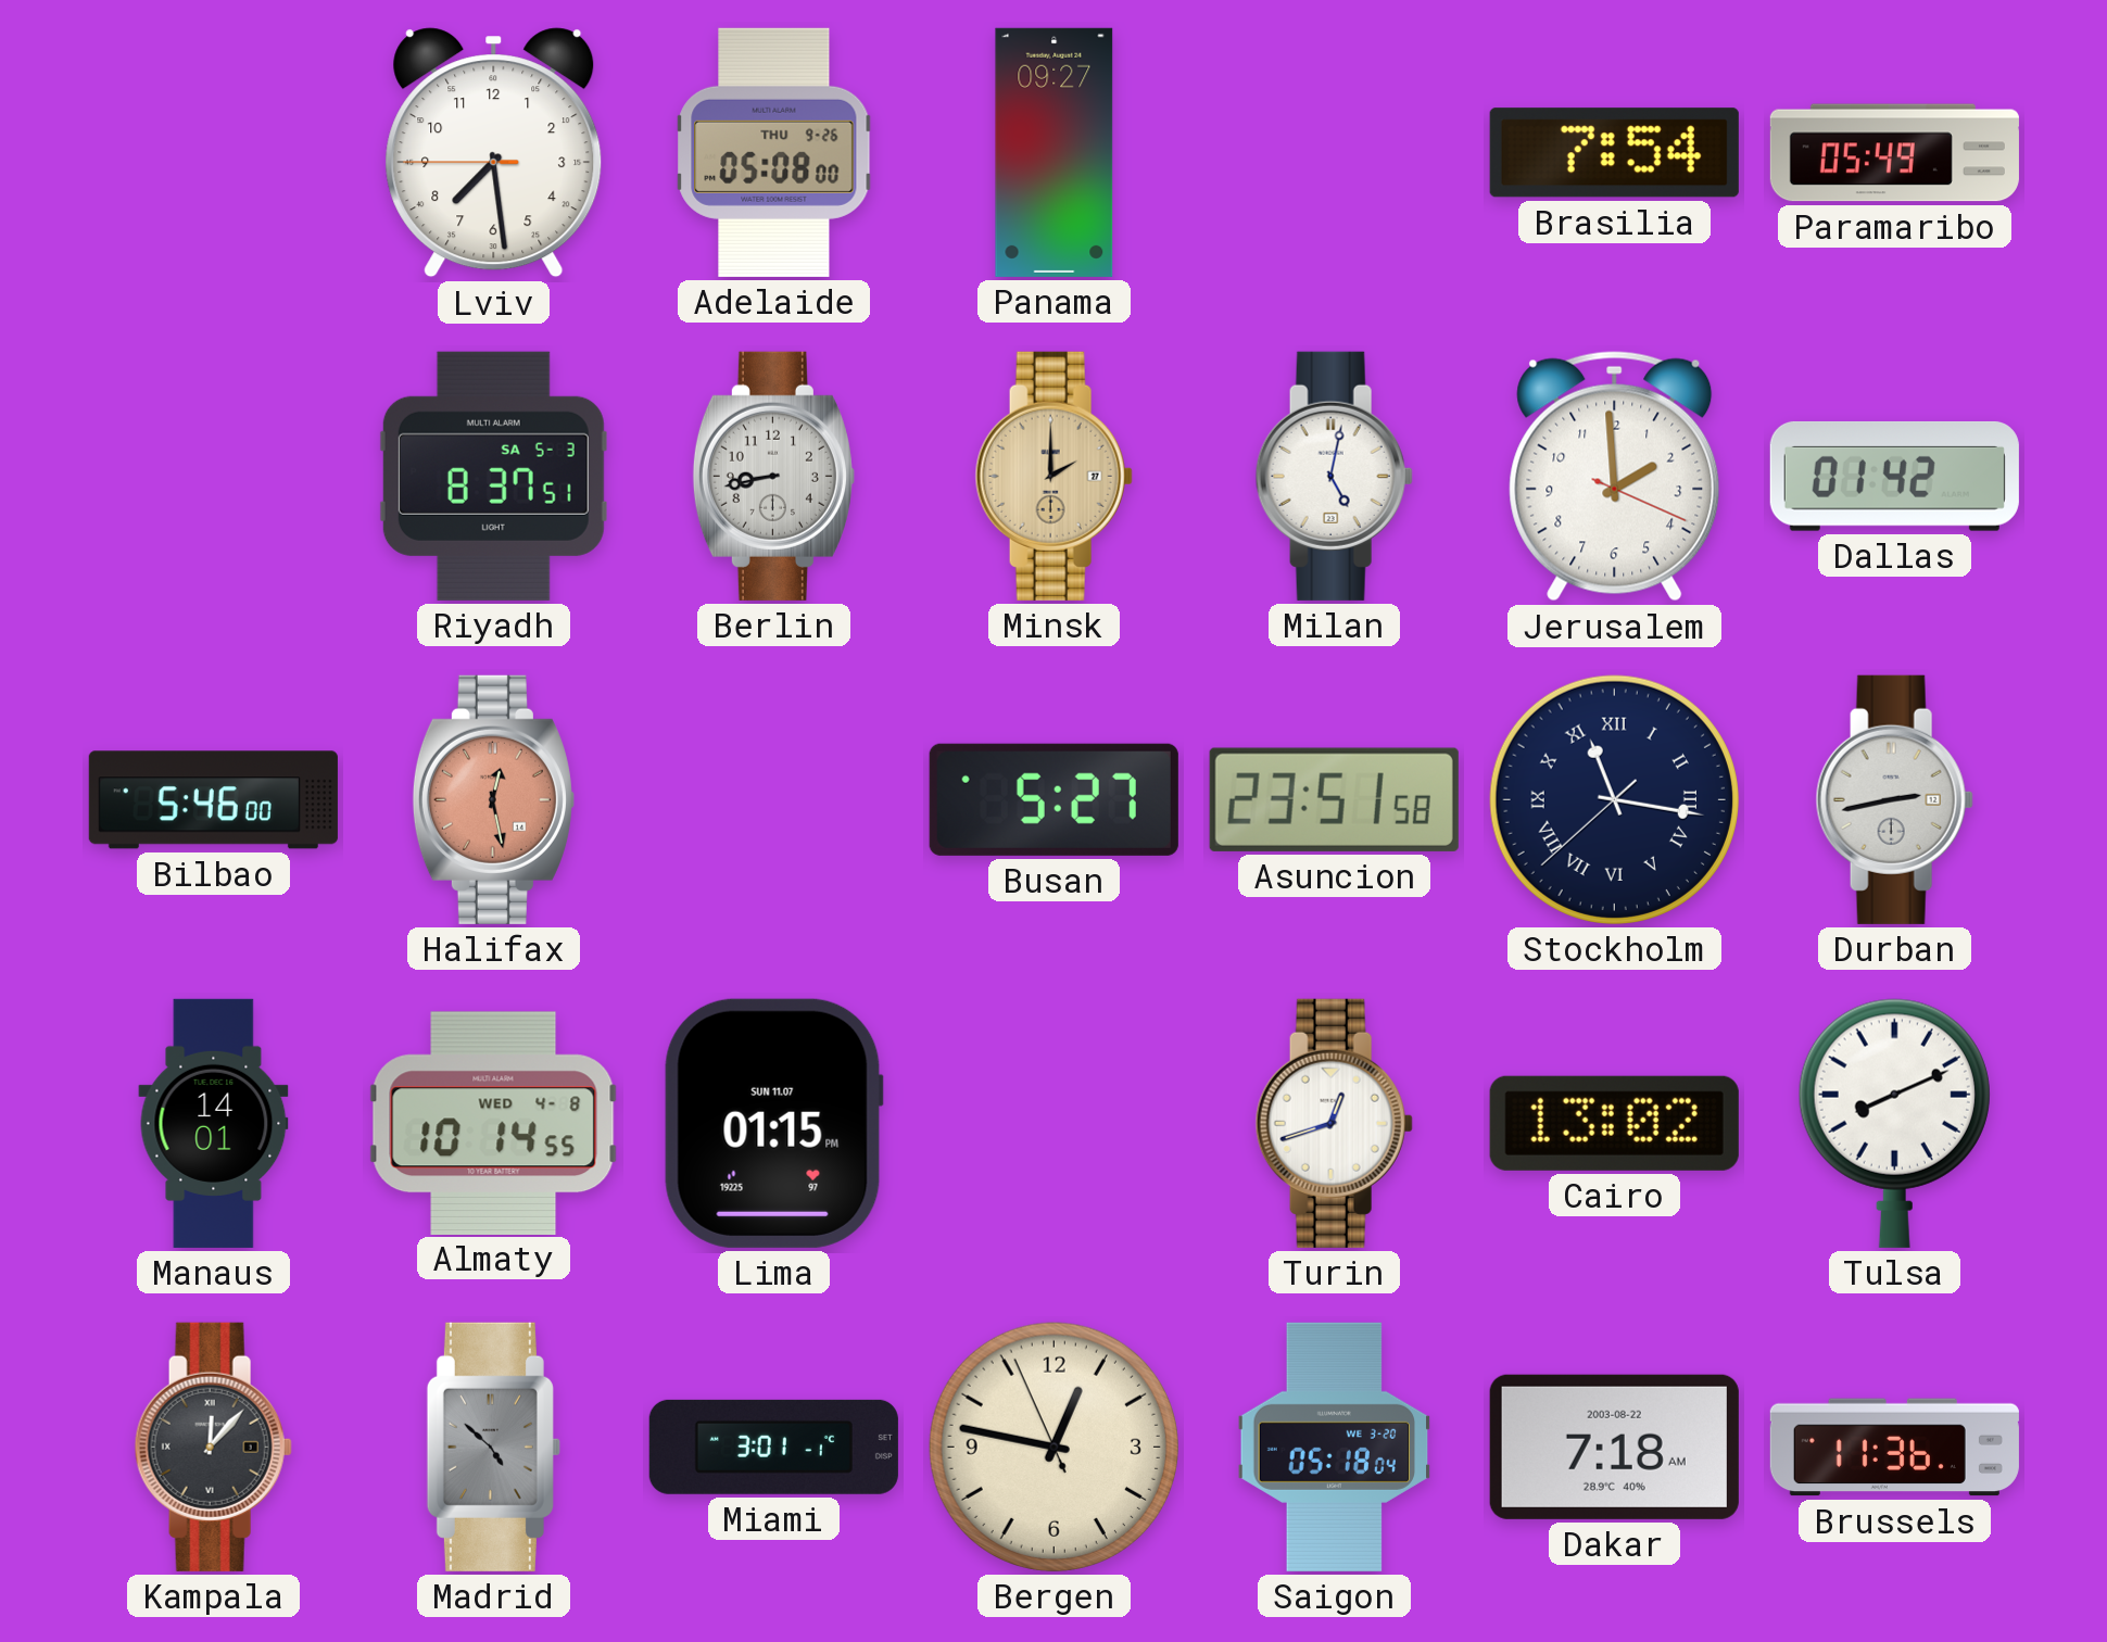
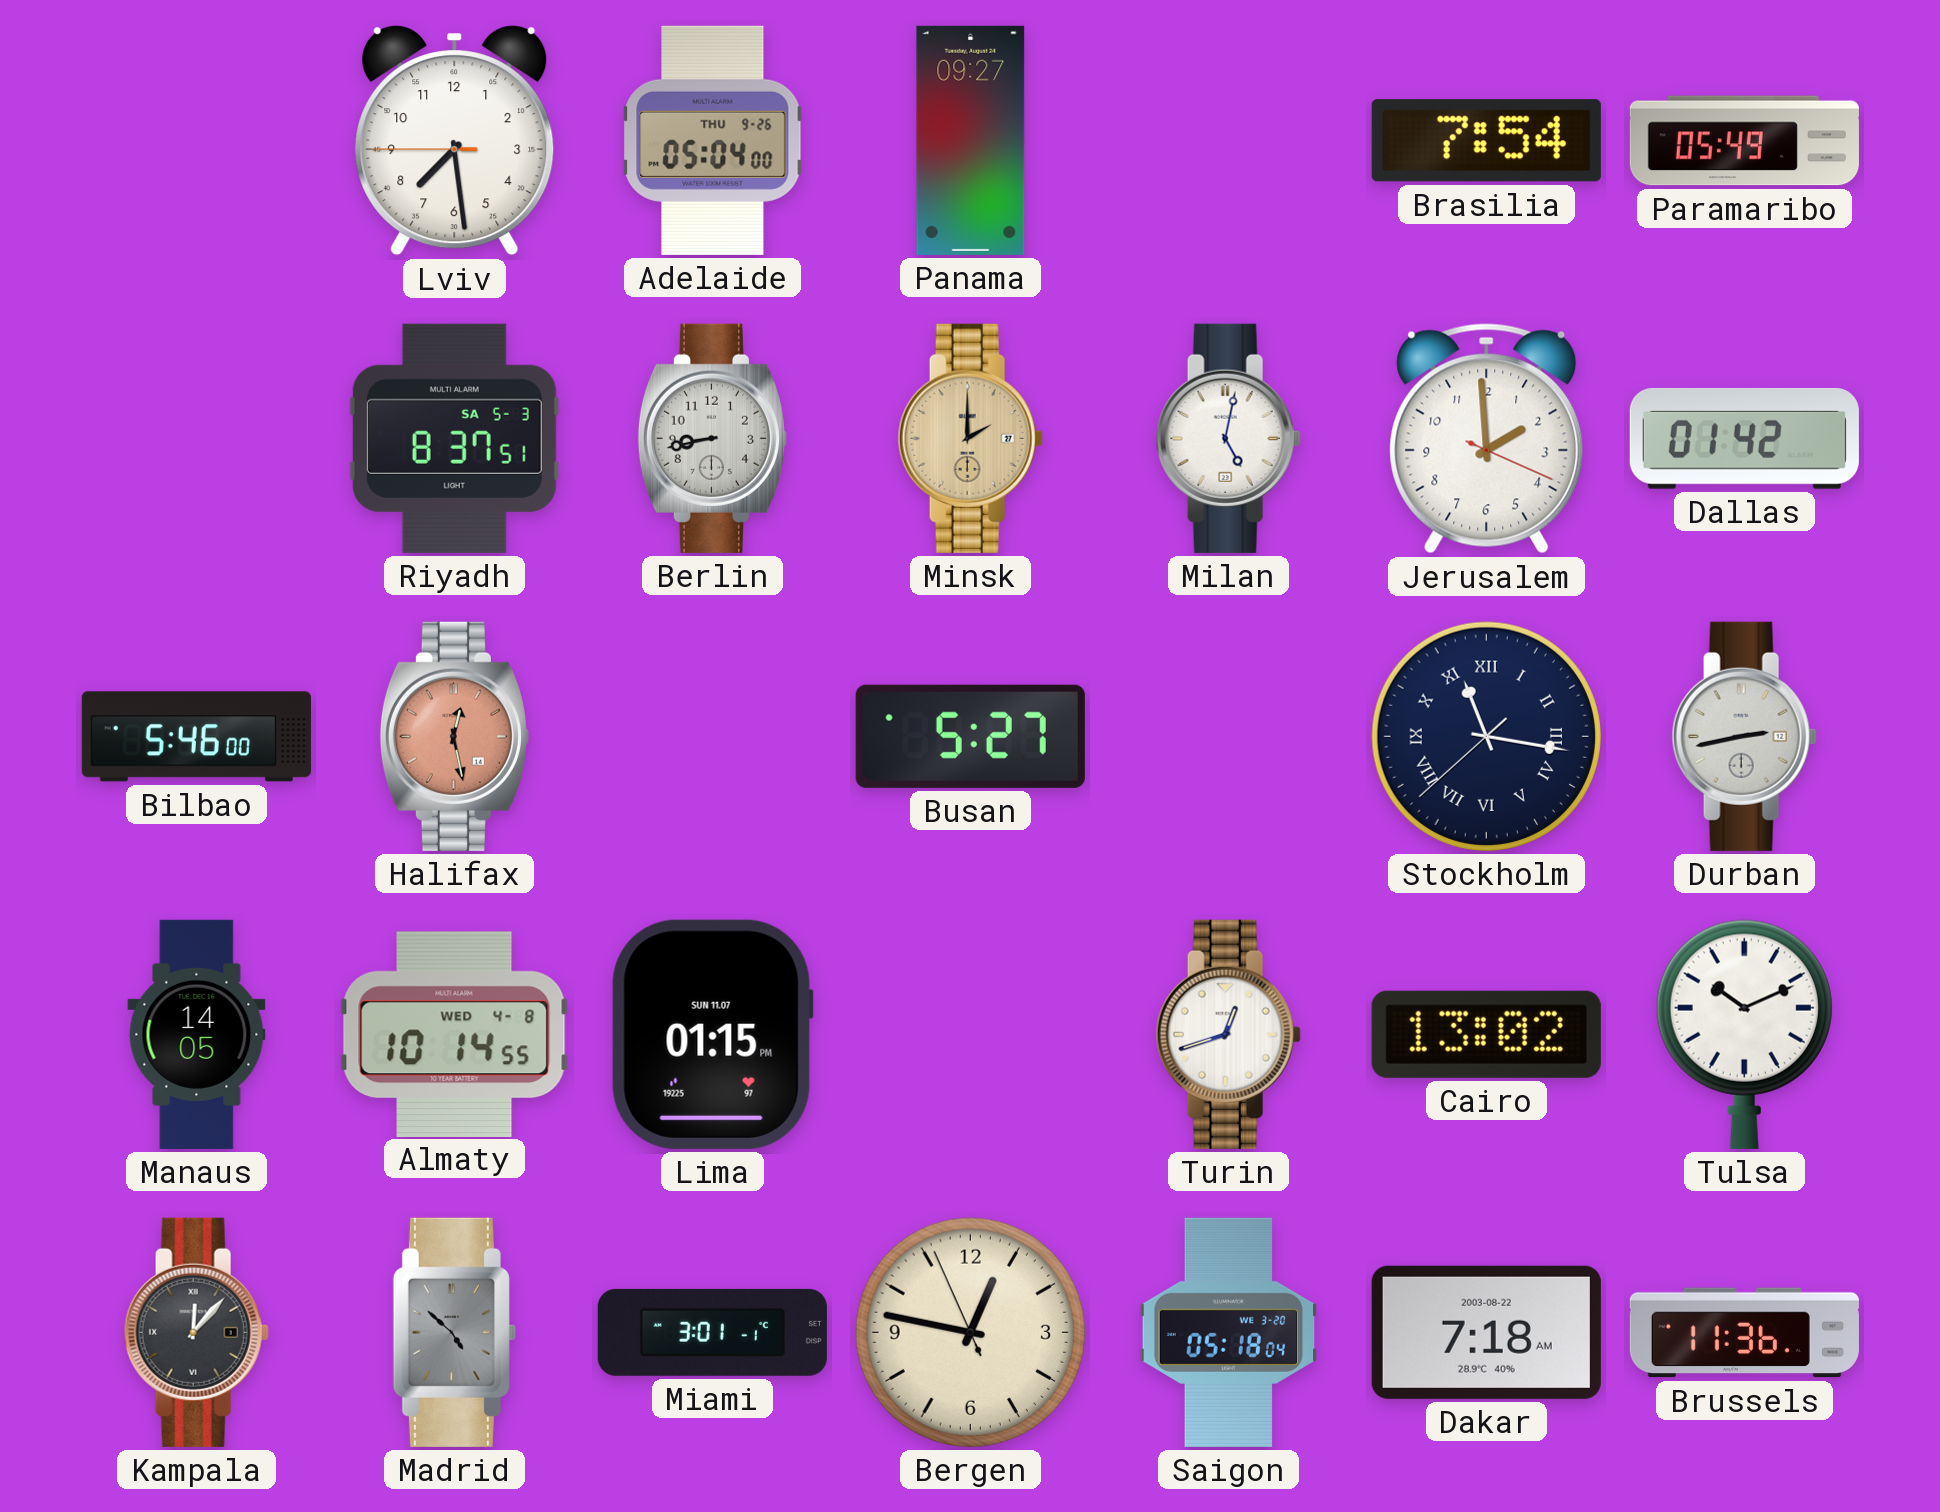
Adelaide: 05:08 -> 05:04 (713, 140)
Asuncion: 23:51 -> none (1334, 799)
Manaus: 14:01 -> 14:05 (197, 1034)
Tulsa: 8:11 -> 10:11 (1744, 1034)
